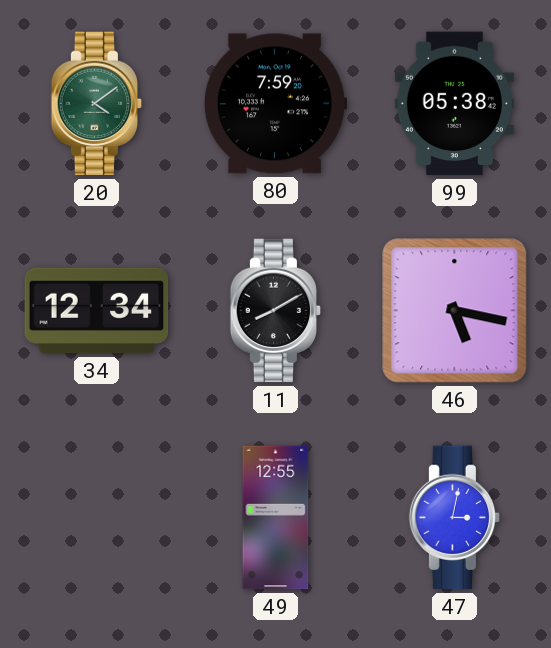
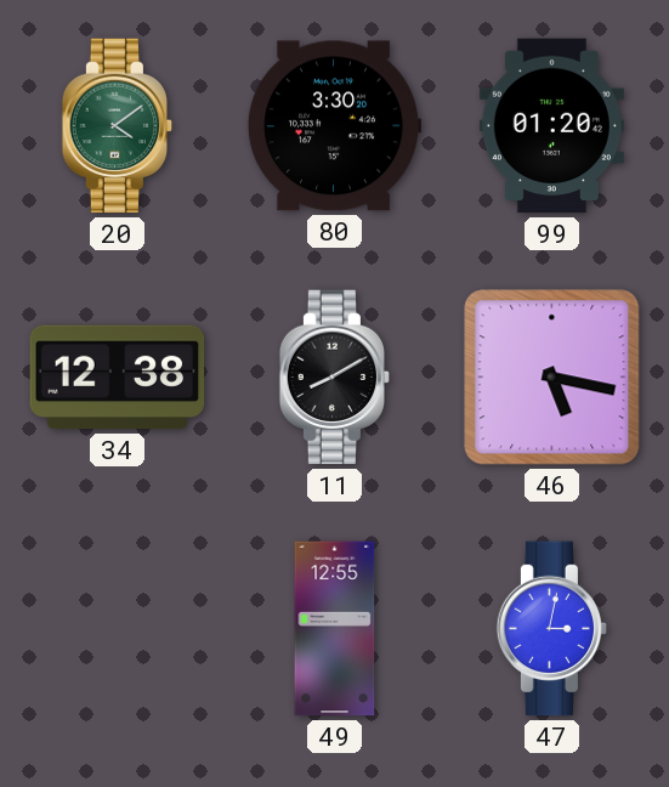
80: 7:59 -> 3:30 (334, 126)
99: 05:38 -> 01:20 (551, 126)
34: 12:34 -> 12:38 (118, 378)
